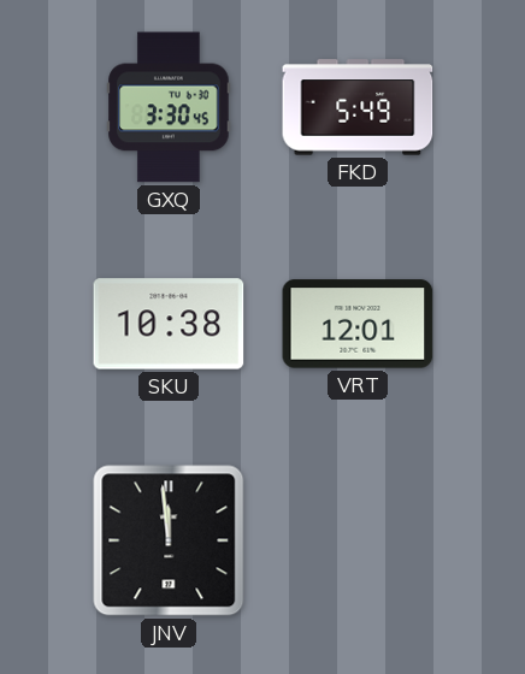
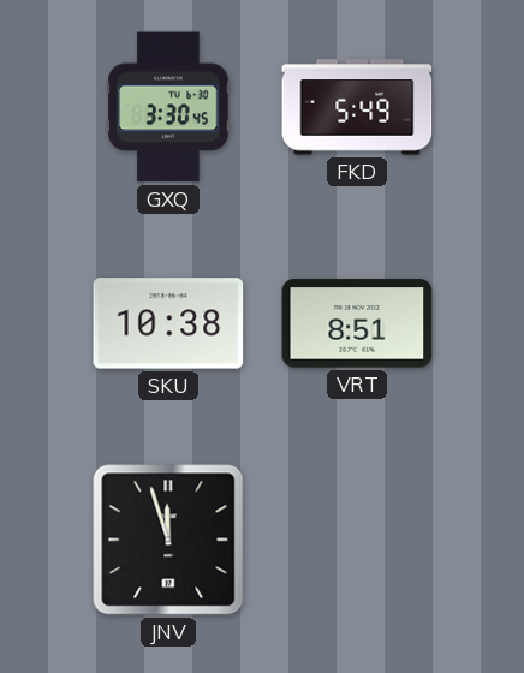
VRT: 12:01 -> 8:51 (357, 323)
JNV: 11:59 -> 11:57 (168, 540)
